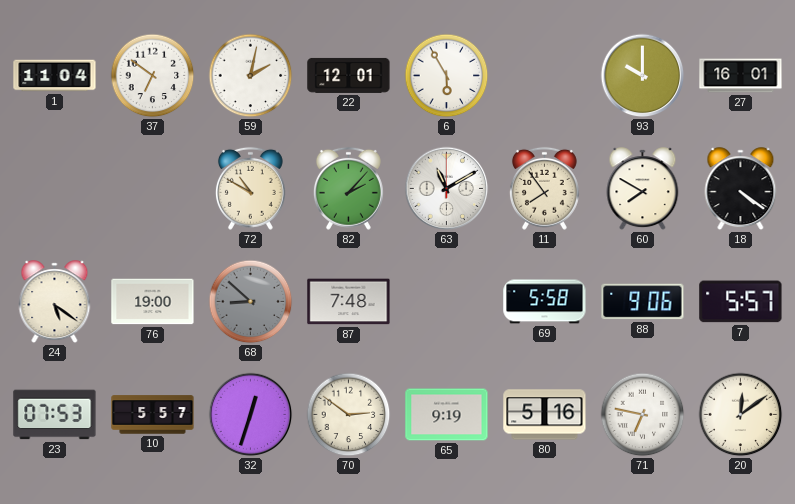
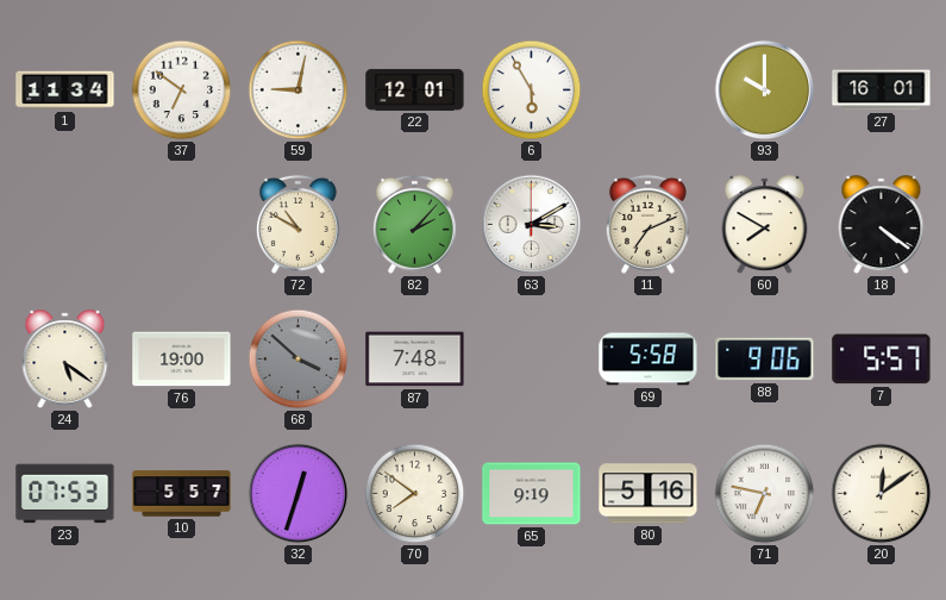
1: 11:04 -> 11:34 (65, 90)
59: 2:02 -> 9:02 (299, 90)
63: 11:10 -> 3:10 (532, 225)
11: 7:54 -> 7:11 (647, 224)
68: 8:52 -> 3:52 (299, 360)
70: 2:51 -> 7:51 (415, 494)
